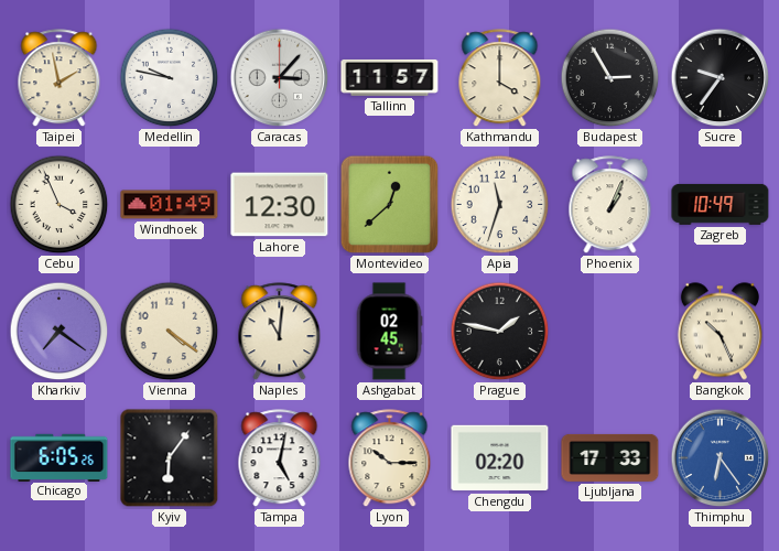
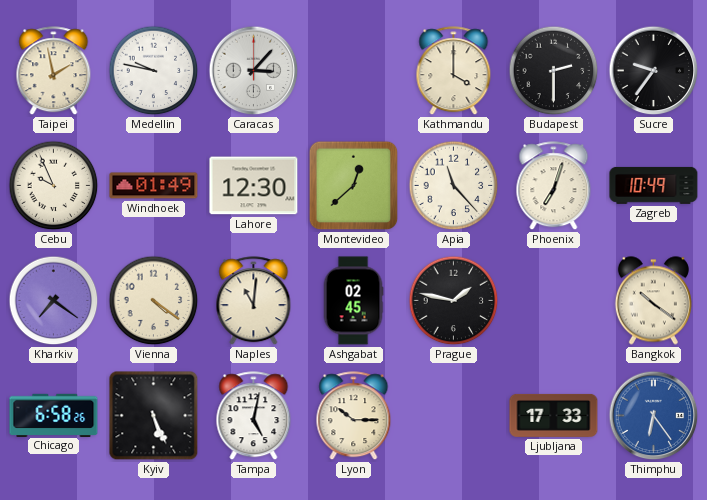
Tallinn: 11:57 -> none (390, 77)
Budapest: 2:55 -> 2:30 (554, 71)
Cebu: 3:56 -> 9:56 (54, 186)
Apia: 11:33 -> 11:23 (454, 186)
Phoenix: 1:04 -> 7:03 (554, 186)
Bangkok: 10:26 -> 10:21 (653, 301)
Chicago: 6:05 -> 6:58 (54, 415)
Kyiv: 6:06 -> 5:26 (154, 416)
Chengdu: 02:20 -> none (500, 458)
